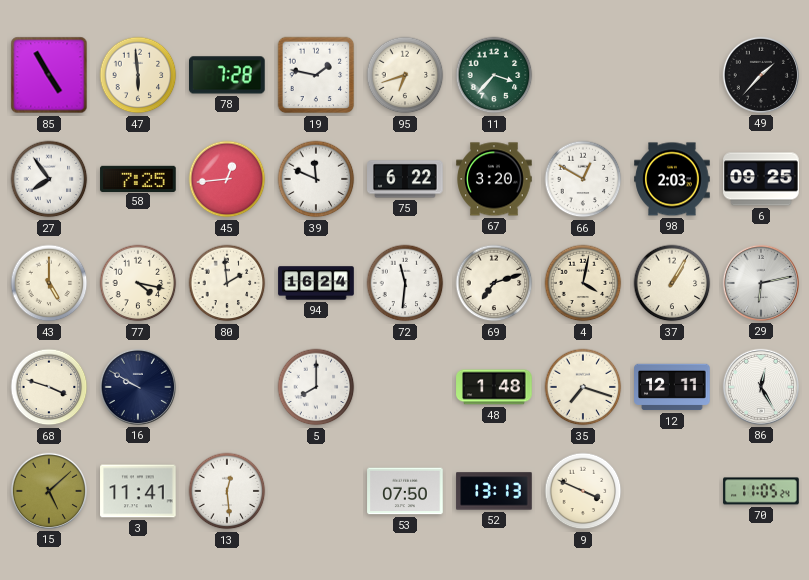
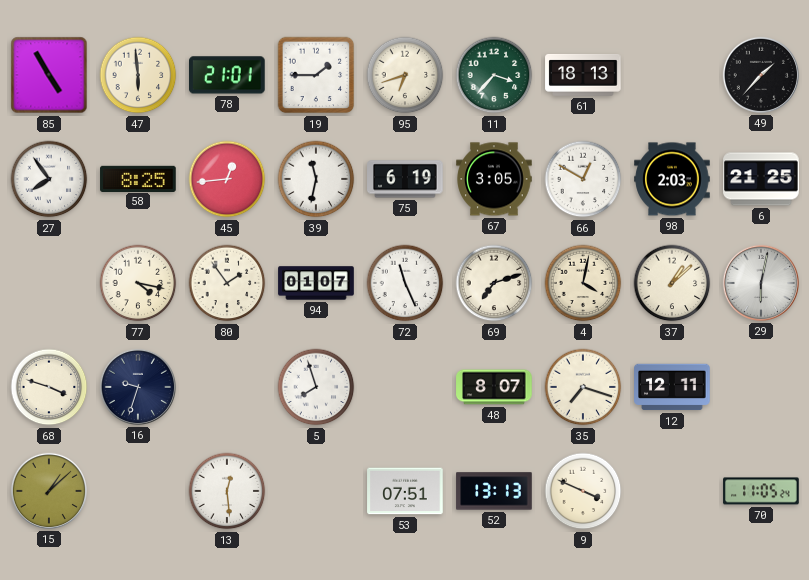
78: 7:28 -> 21:01 (227, 75)
19: 1:47 -> 1:45 (316, 75)
61: none -> 18:13 (583, 75)
58: 7:25 -> 8:25 (138, 178)
39: 11:49 -> 11:32 (316, 179)
75: 6:22 -> 6:19 (405, 179)
67: 3:20 -> 3:05 (494, 179)
6: 09:25 -> 21:25 (761, 179)
43: 5:00 -> none (49, 283)
80: 1:59 -> 1:54 (227, 283)
94: 16:24 -> 01:07 (316, 283)
72: 11:31 -> 11:26 (405, 283)
37: 1:05 -> 1:08 (672, 283)
29: 6:13 -> 6:02 (761, 283)
16: 9:50 -> 9:33 (138, 387)
5: 8:00 -> 7:57 (316, 387)
48: 1:48 -> 8:07 (494, 387)
86: 12:25 -> none (761, 387)
15: 5:08 -> 1:08 (49, 491)
3: 11:41 -> none (138, 491)
53: 07:50 -> 07:51 (405, 491)
